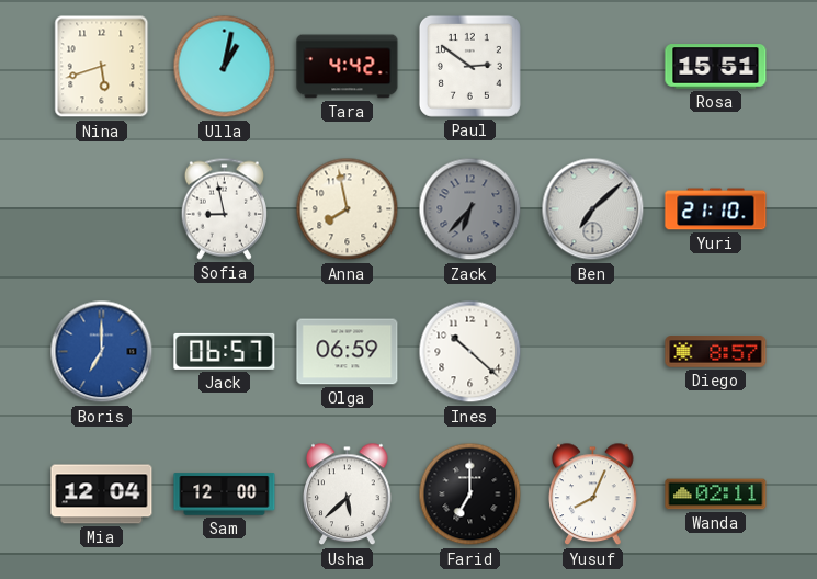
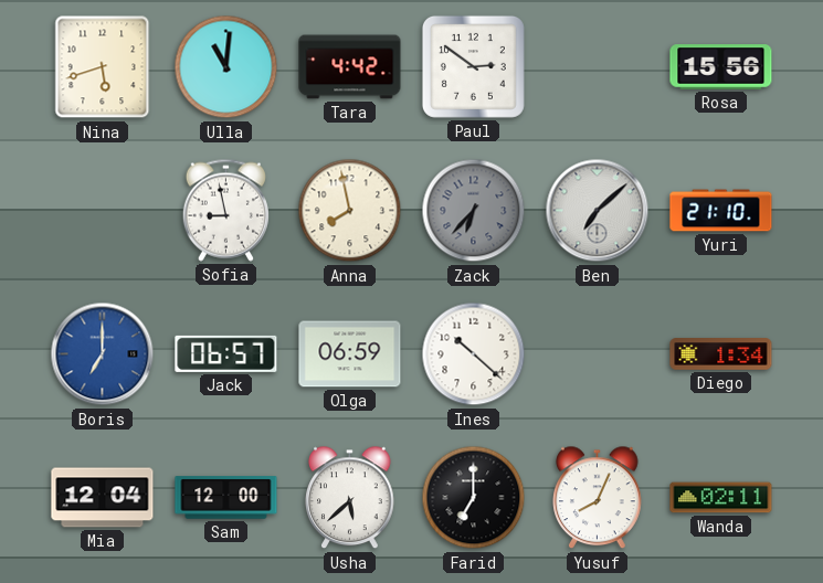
Ulla: 1:02 -> 11:01 (226, 67)
Rosa: 15:51 -> 15:56 (721, 67)
Diego: 8:57 -> 1:34 (721, 354)
